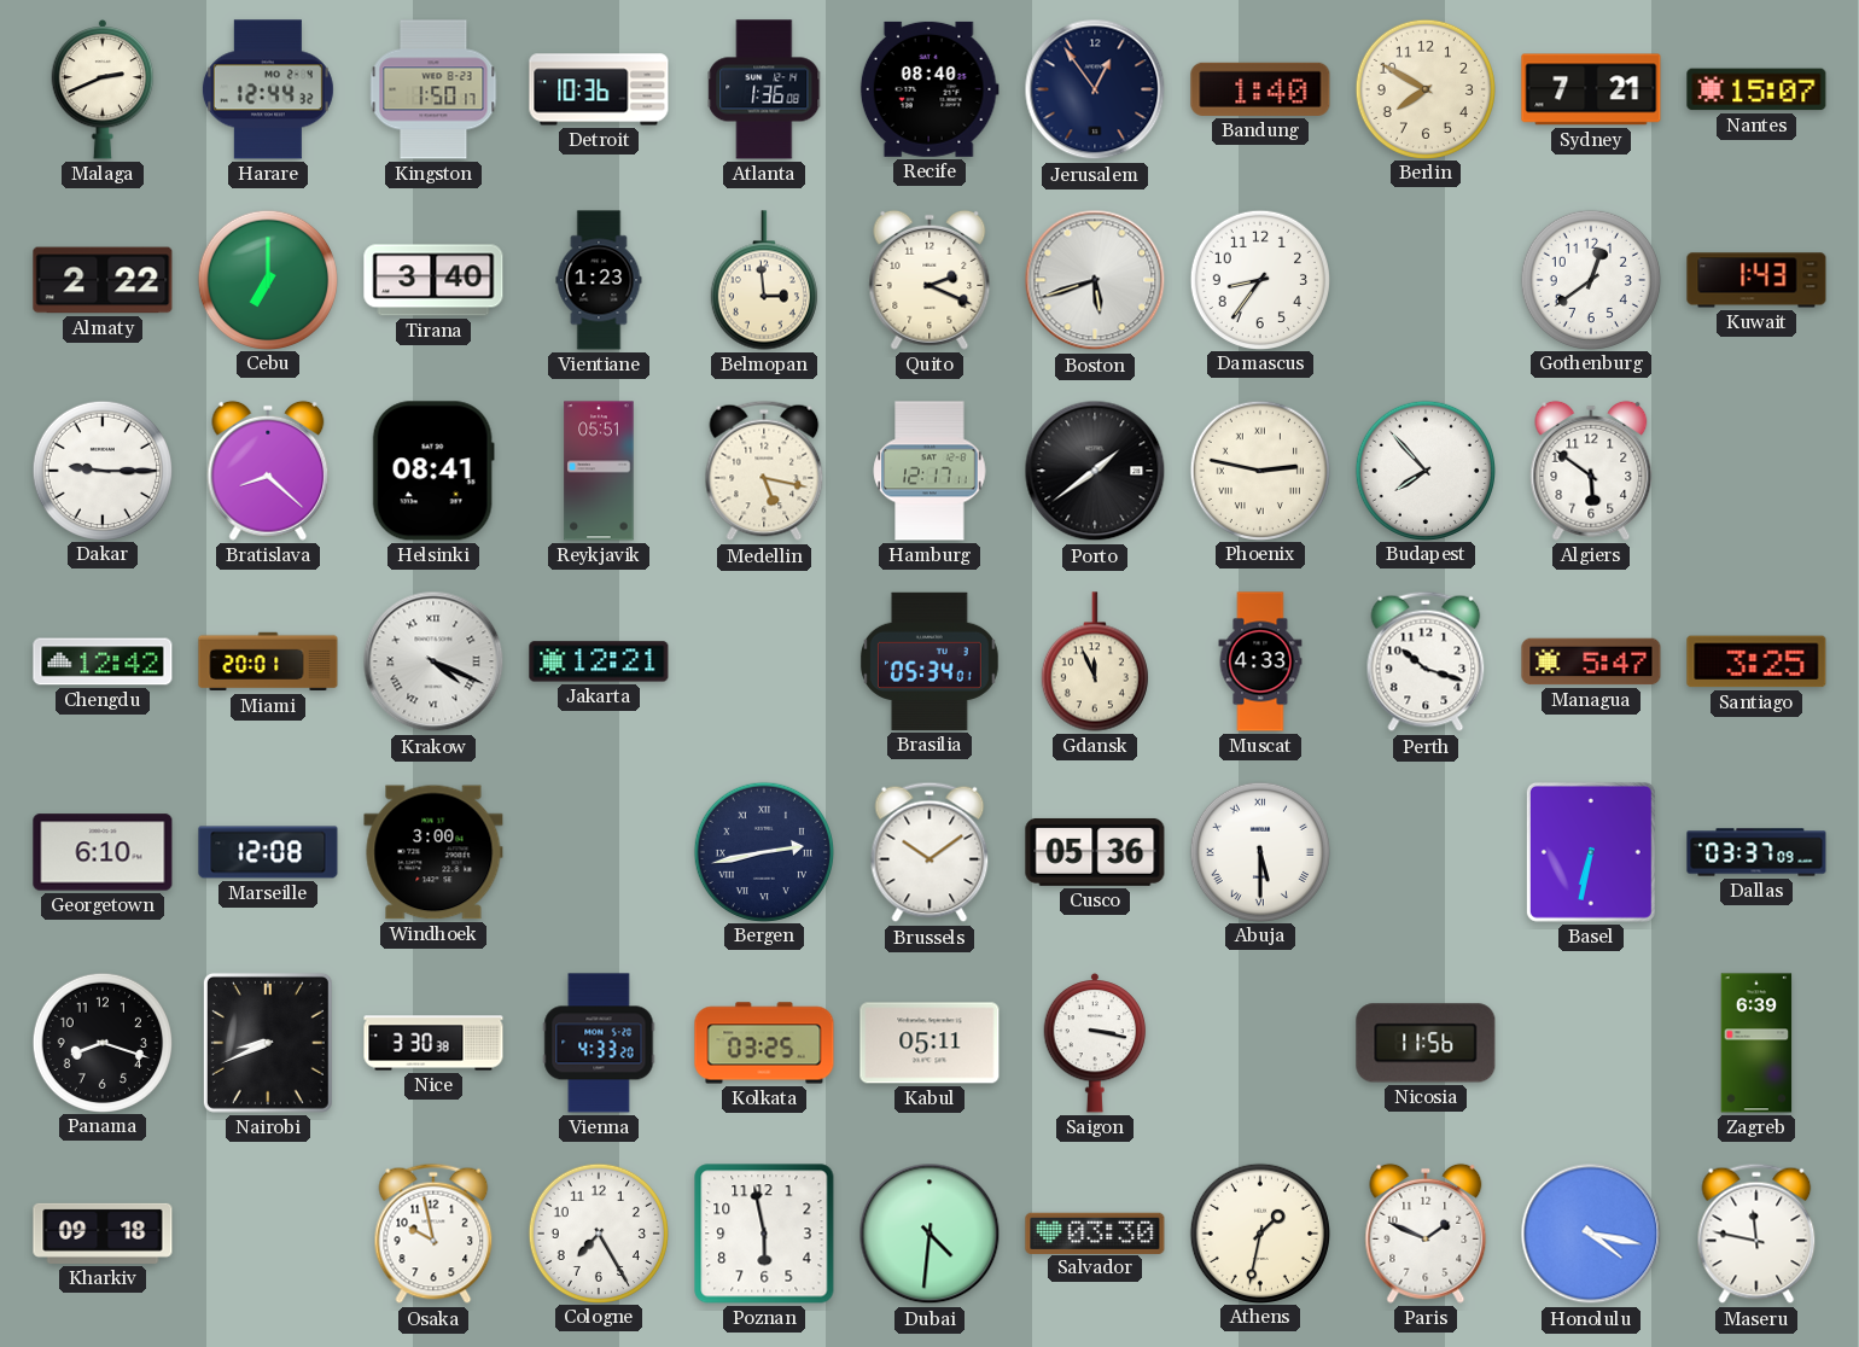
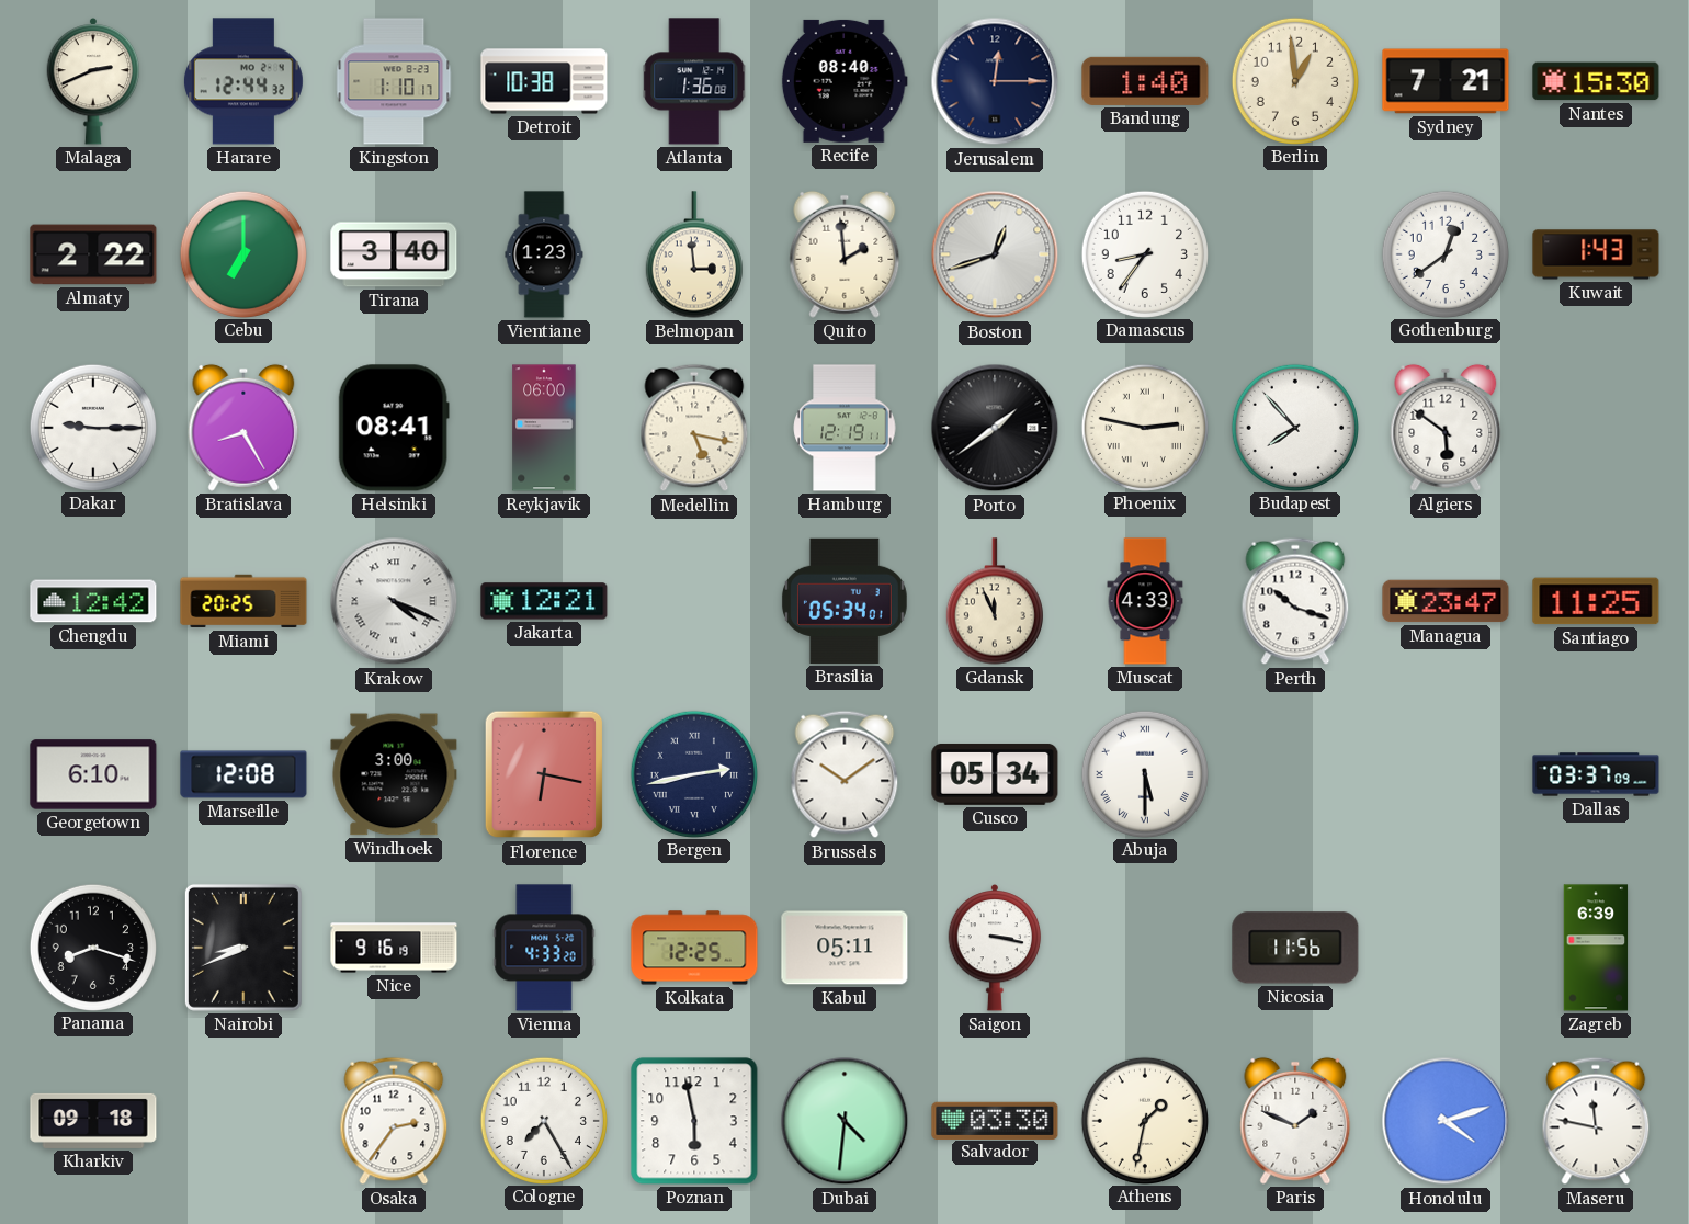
Kingston: 1:50 -> 1:10 (394, 81)
Detroit: 10:36 -> 10:38 (544, 81)
Jerusalem: 12:54 -> 12:15 (995, 81)
Berlin: 7:50 -> 12:59 (1294, 80)
Nantes: 15:07 -> 15:30 (1596, 81)
Quito: 2:19 -> 1:59 (844, 254)
Boston: 5:42 -> 12:42 (995, 254)
Bratislava: 8:22 -> 8:25 (243, 428)
Reykjavik: 05:51 -> 06:00 (544, 428)
Hamburg: 12:17 -> 12:19 (844, 428)
Miami: 20:01 -> 20:25 (243, 601)
Managua: 5:47 -> 23:47 (1446, 601)
Santiago: 3:25 -> 11:25 (1596, 601)
Florence: none -> 6:17 (543, 774)
Cusco: 05:36 -> 05:34 (995, 774)
Basel: 6:32 -> none (1591, 852)
Nice: 3:30 -> 9:16 (394, 948)
Kolkata: 03:25 -> 12:25 (694, 948)
Osaka: 9:58 -> 2:36 (394, 1121)
Honolulu: 4:17 -> 4:12 (1446, 1121)
